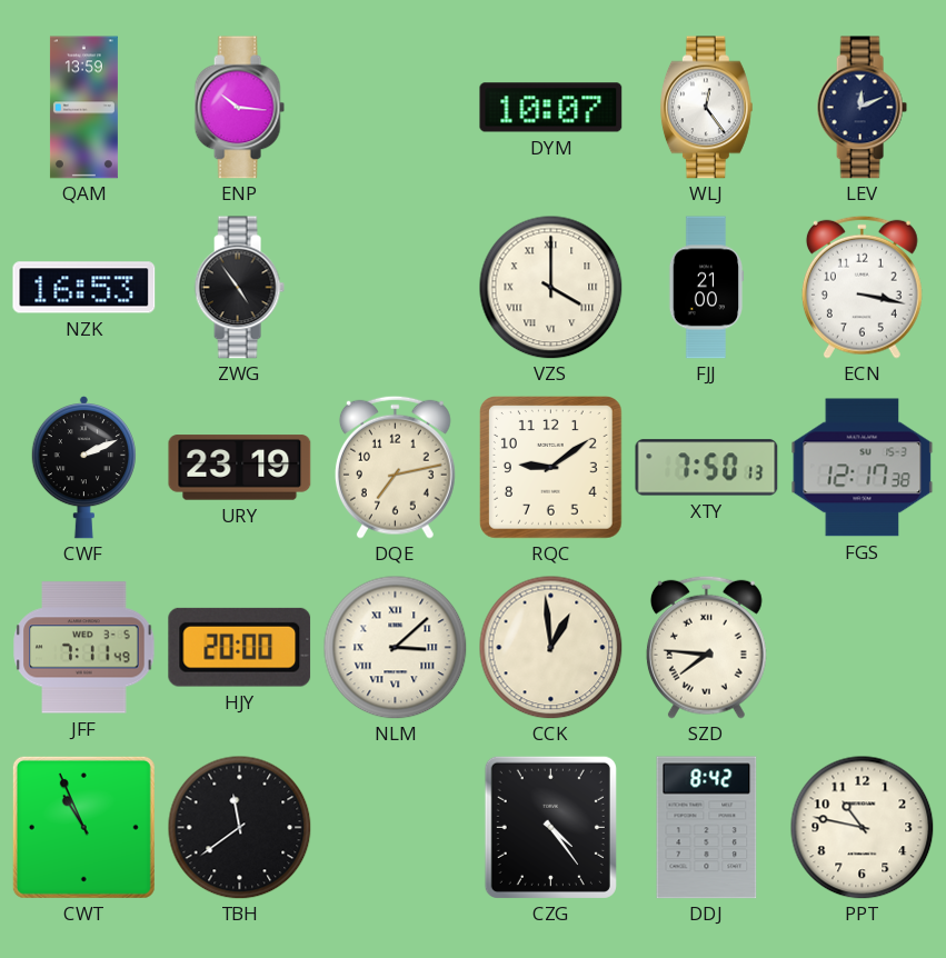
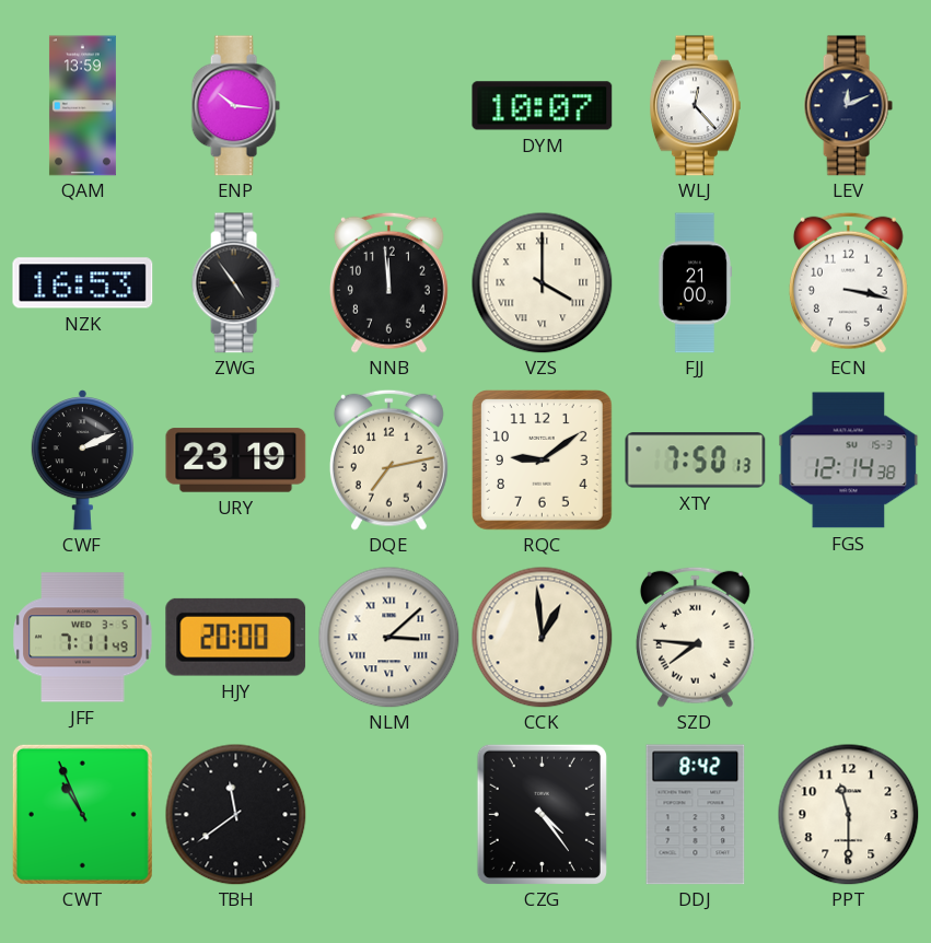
WLJ: 12:24 -> 12:23 (695, 106)
NNB: none -> 11:59 (388, 282)
FGS: 12:17 -> 12:14 (849, 461)
PPT: 10:47 -> 11:30 (848, 814)
